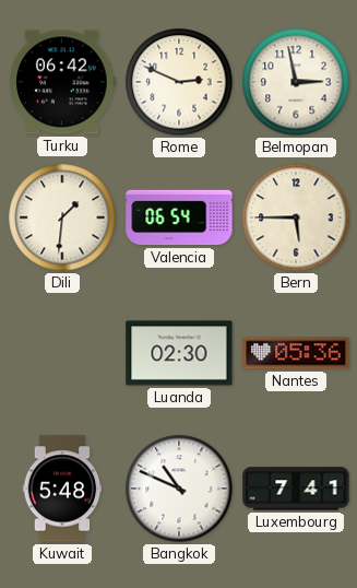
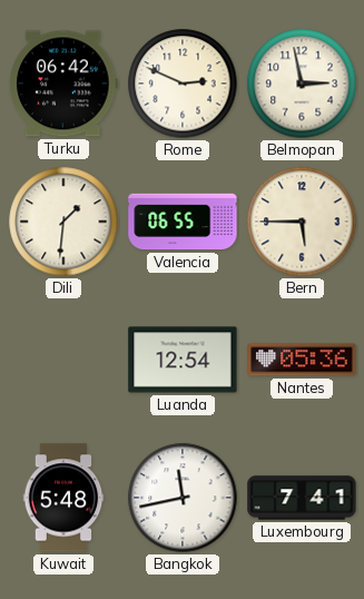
Valencia: 06:54 -> 06:55 (183, 222)
Luanda: 02:30 -> 12:54 (183, 360)
Bangkok: 10:49 -> 11:43 (183, 498)
